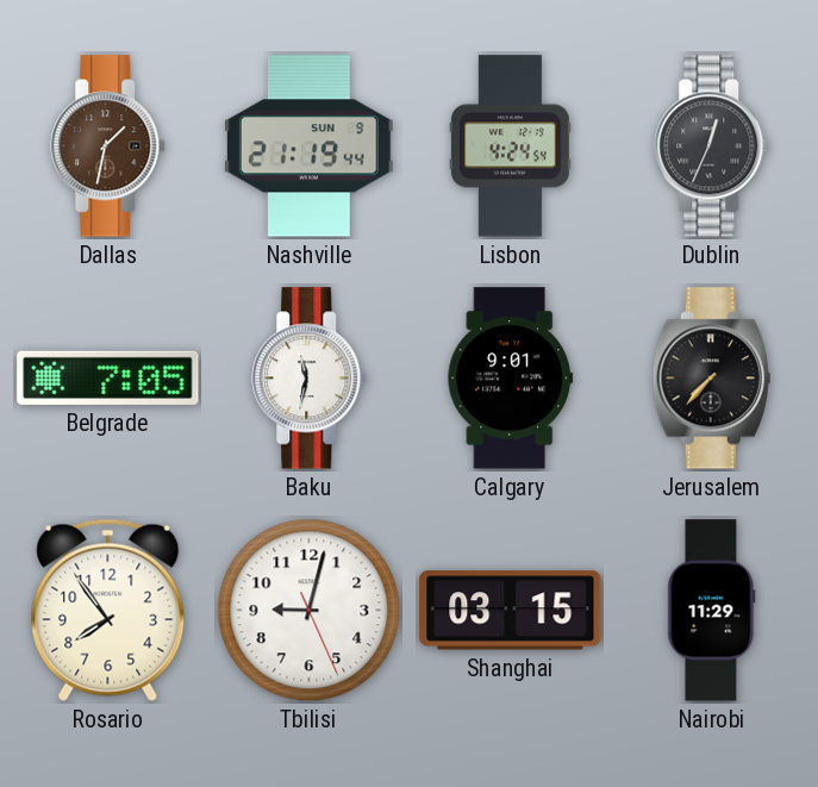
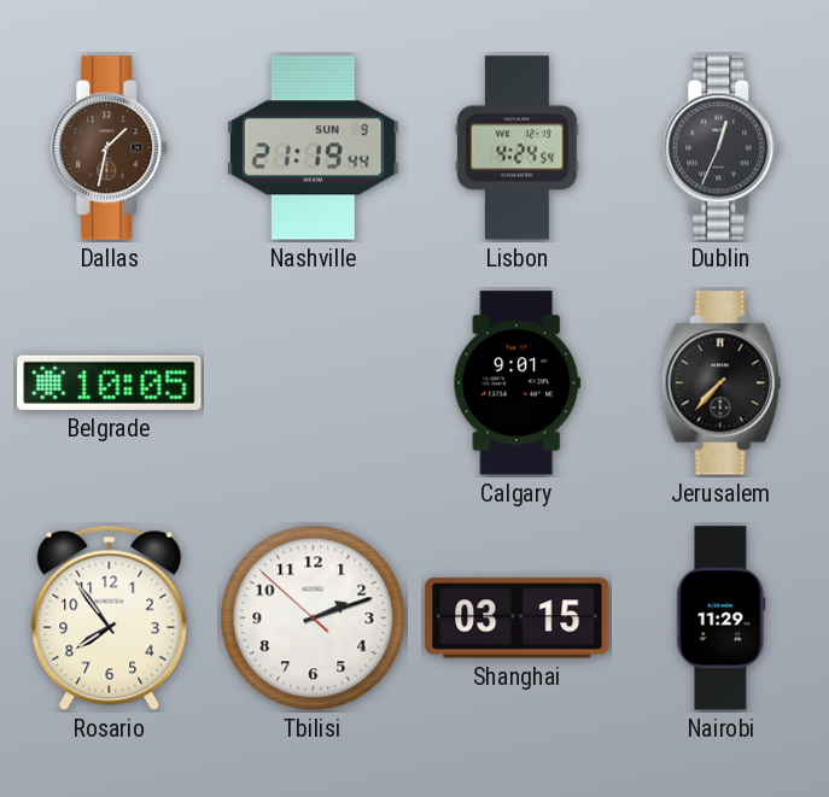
Belgrade: 7:05 -> 10:05 (110, 382)
Baku: 11:32 -> none (310, 379)
Tbilisi: 9:02 -> 2:11 (314, 619)
